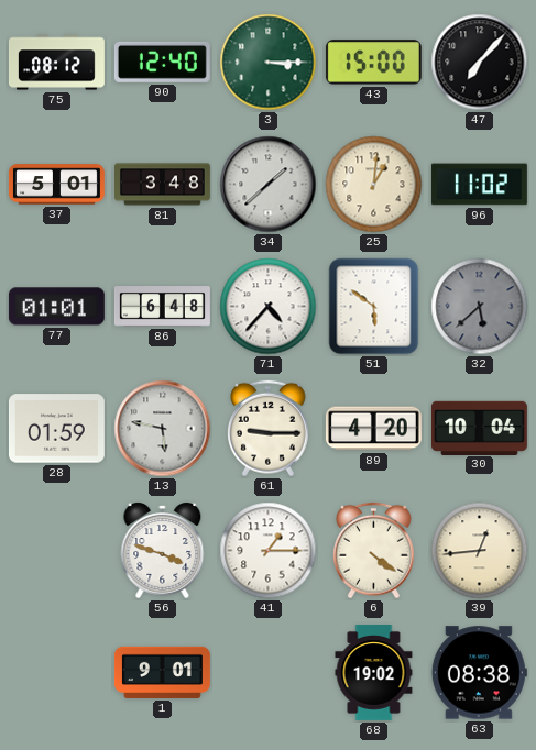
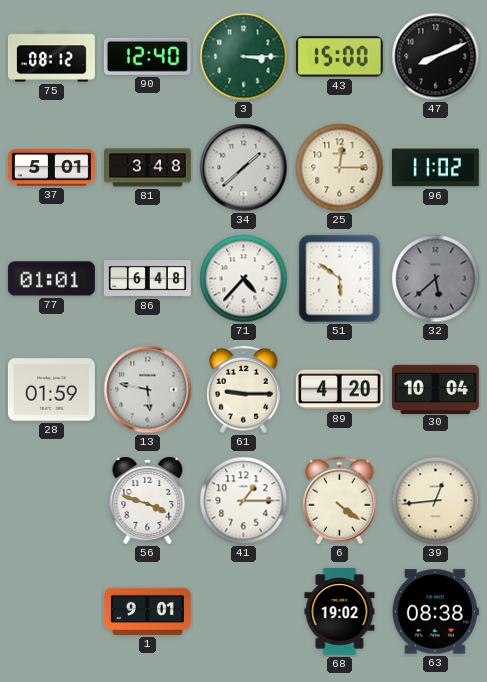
47: 7:07 -> 8:11 (436, 57)
25: 1:01 -> 12:15 (340, 168)
